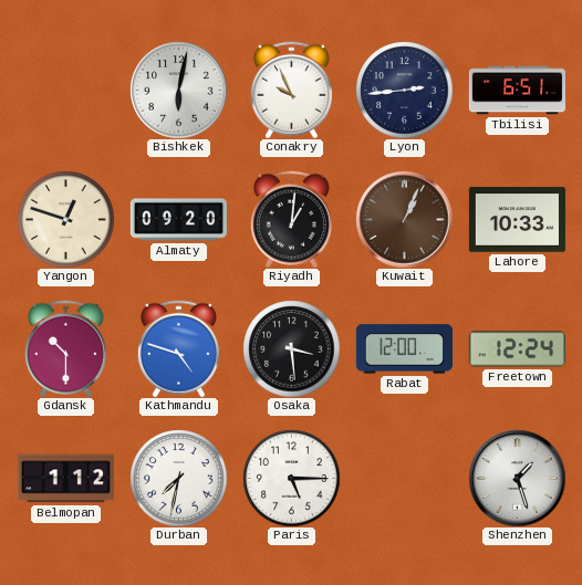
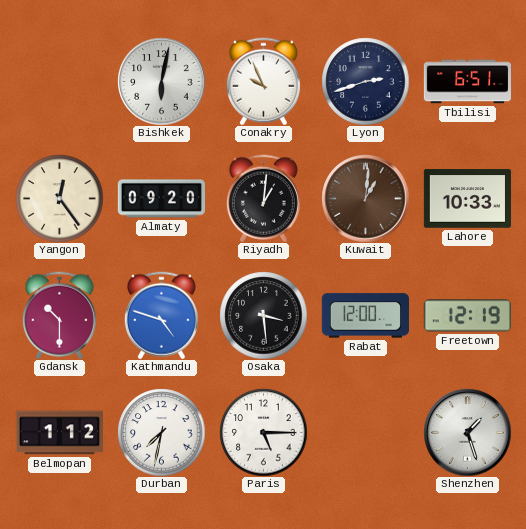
Lyon: 2:44 -> 2:42 (365, 81)
Yangon: 12:48 -> 12:24 (59, 198)
Kuwait: 1:04 -> 1:01 (365, 198)
Freetown: 12:24 -> 12:19 (467, 316)
